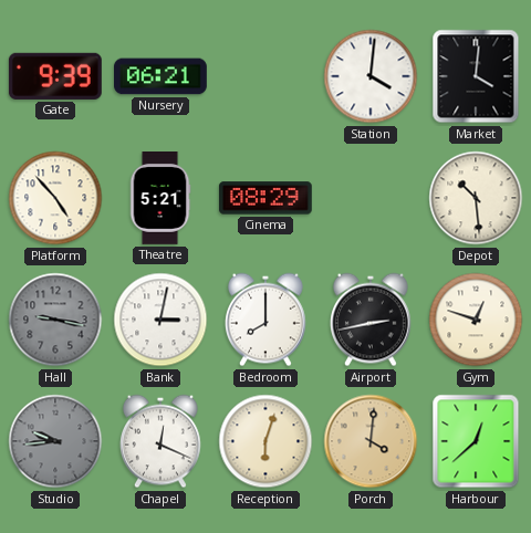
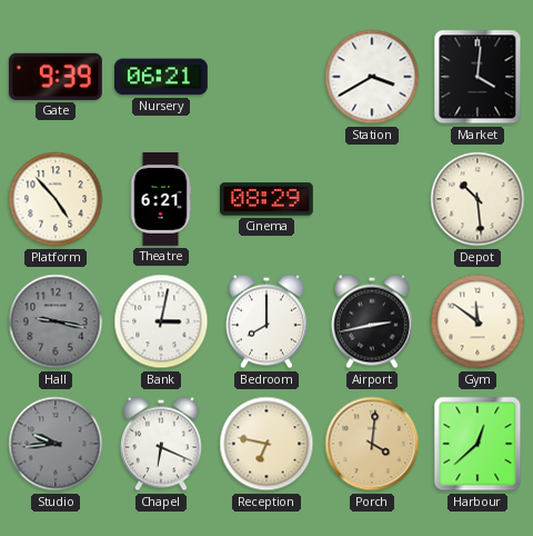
Station: 4:01 -> 3:40 (372, 77)
Theatre: 5:21 -> 6:21 (161, 200)
Gym: 12:48 -> 11:51 (477, 321)
Chapel: 12:19 -> 6:19 (161, 444)
Reception: 6:03 -> 6:47 (266, 444)
